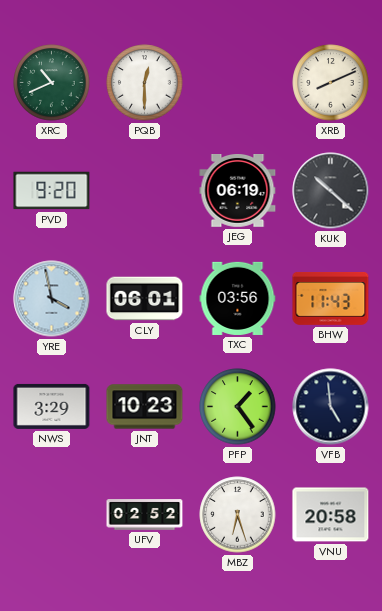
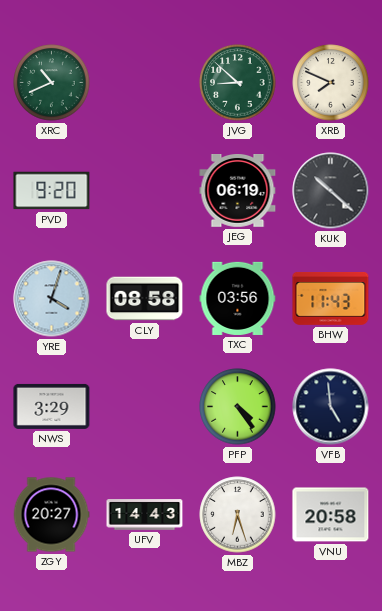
PQB: 12:30 -> none (145, 83)
JVG: none -> 8:52 (238, 83)
XRB: 8:11 -> 7:49 (331, 83)
YRE: 3:58 -> 4:03 (52, 299)
CLY: 06:01 -> 08:58 (145, 299)
JNT: 10:23 -> none (145, 407)
PFP: 1:24 -> 4:24 (238, 407)
ZGY: none -> 20:27 (51, 515)
UFV: 02:52 -> 14:43 (145, 515)
